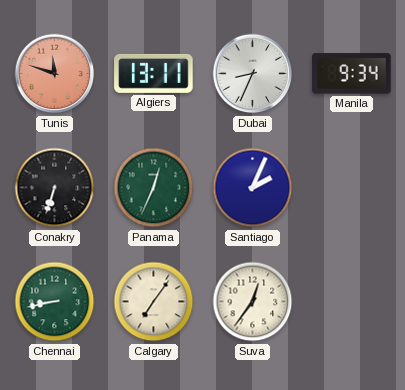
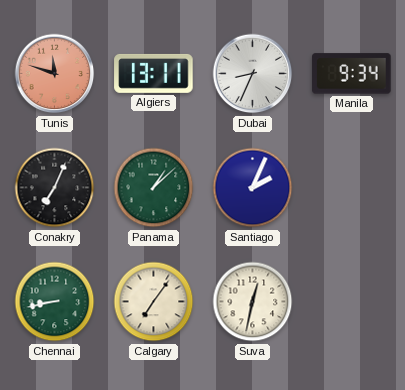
Conakry: 6:33 -> 7:04 (55, 188)
Panama: 12:34 -> 1:08 (154, 188)
Suva: 12:36 -> 12:32 (253, 302)
